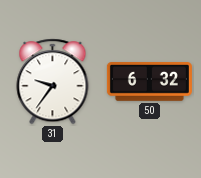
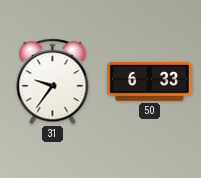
50: 6:32 -> 6:33 (149, 82)
